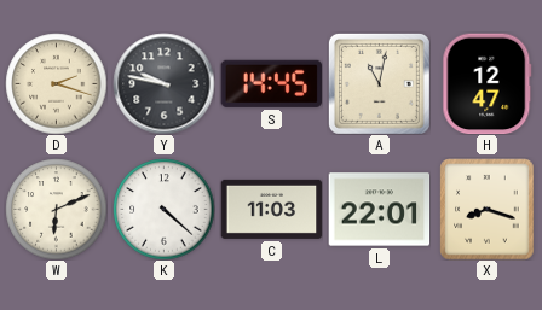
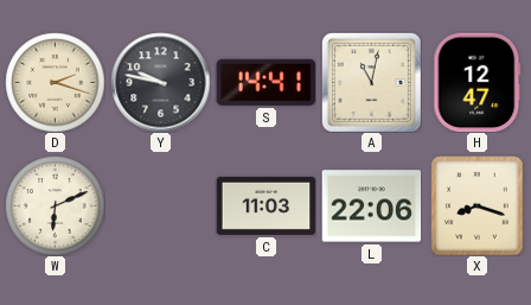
S: 14:45 -> 14:41 (265, 82)
K: 4:22 -> none (163, 209)
L: 22:01 -> 22:06 (371, 206)
